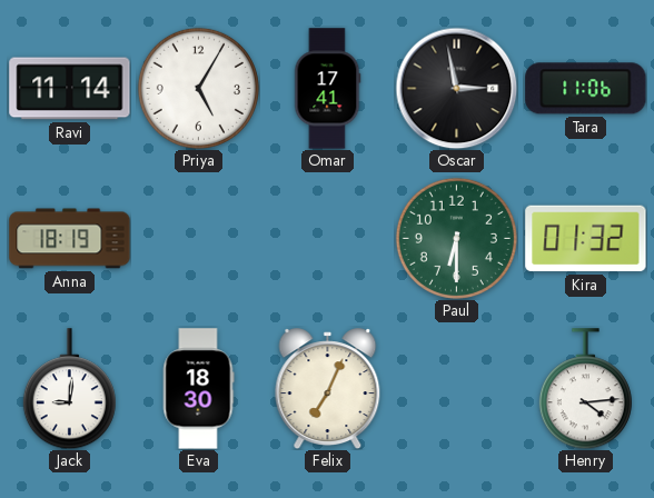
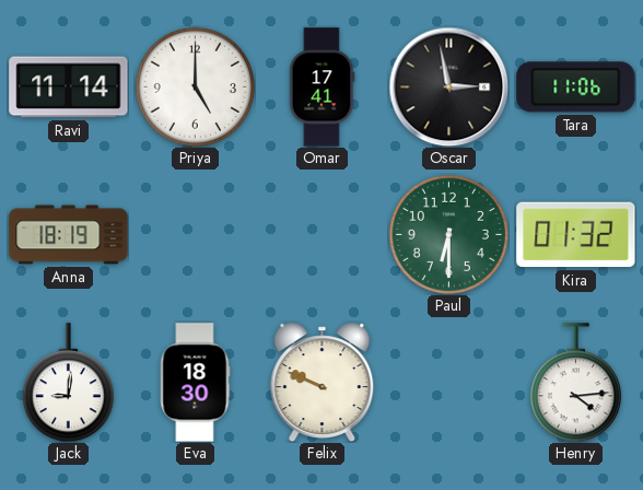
Priya: 5:05 -> 5:00 (195, 86)
Felix: 7:04 -> 9:49 (323, 383)
